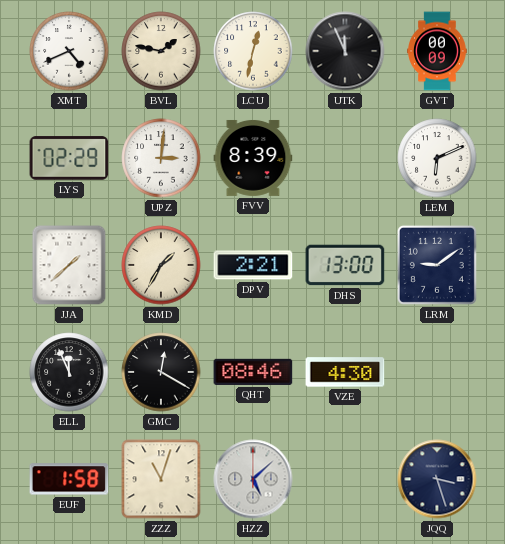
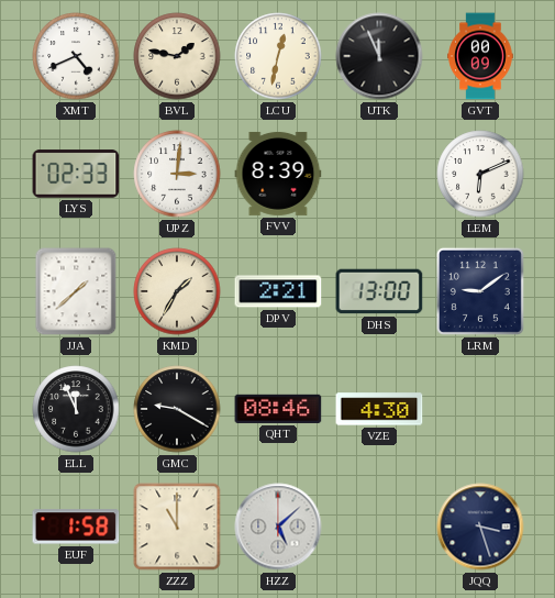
LYS: 02:29 -> 02:33 (76, 174)
GMC: 12:20 -> 9:20 (177, 409)
ZZZ: 11:03 -> 11:00 (177, 527)
